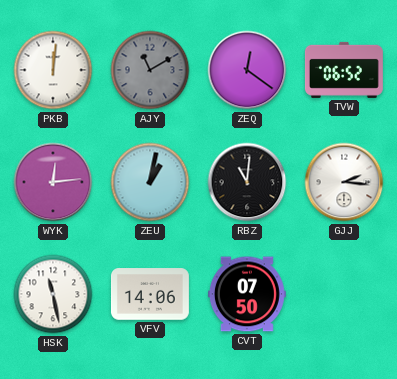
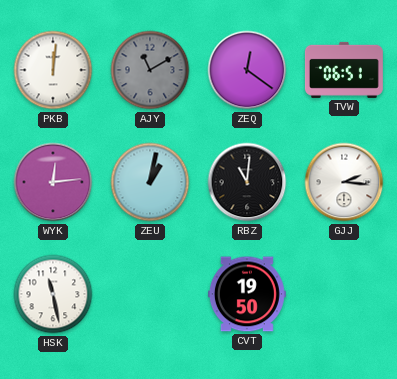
TVW: 06:52 -> 06:51 (344, 70)
VFV: 14:06 -> none (150, 294)
CVT: 07:50 -> 19:50 (247, 294)
